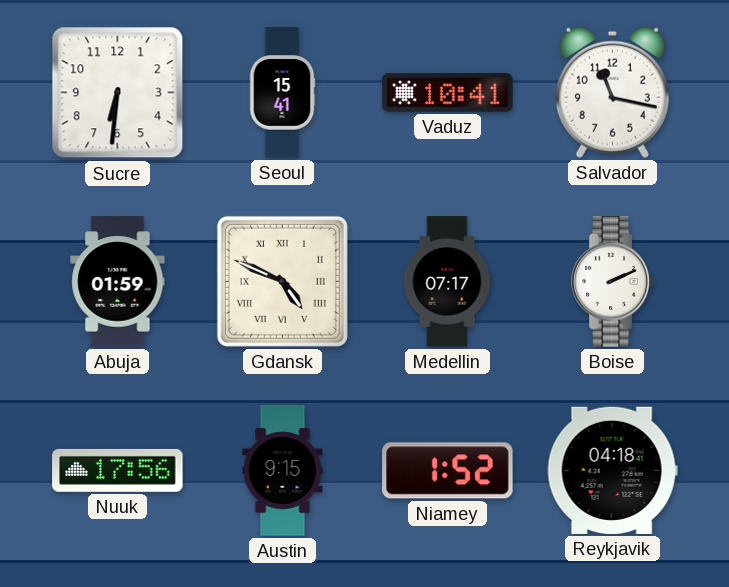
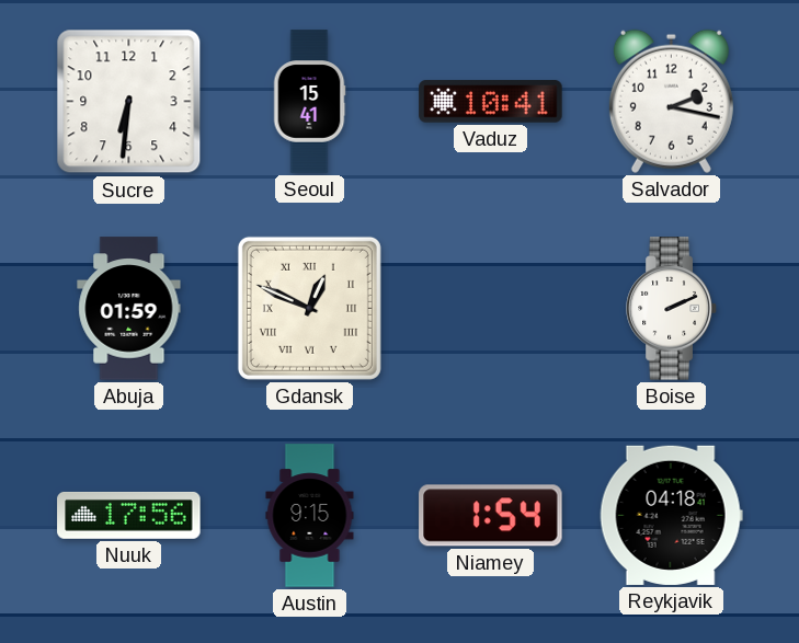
Salvador: 11:17 -> 2:17 (671, 101)
Gdansk: 4:49 -> 12:49 (309, 308)
Medellin: 07:17 -> none (447, 282)
Niamey: 1:52 -> 1:54 (491, 516)
